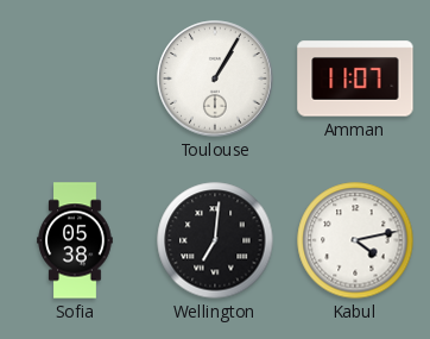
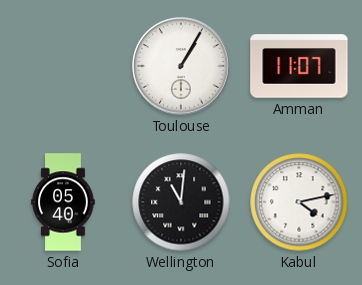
Sofia: 05:38 -> 05:40 (63, 202)
Wellington: 7:01 -> 11:01 (181, 202)
